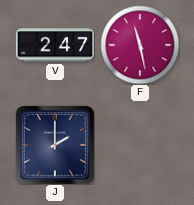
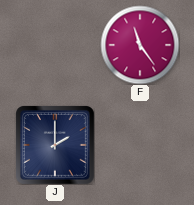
V: 2:47 -> none (54, 45)
F: 11:28 -> 11:24 (140, 45)
